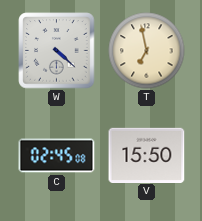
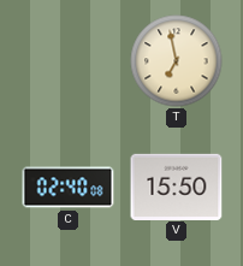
W: 4:22 -> none (57, 51)
C: 02:45 -> 02:40 (69, 188)
